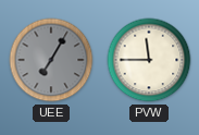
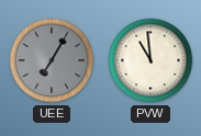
PVW: 11:45 -> 10:59 (150, 60)
